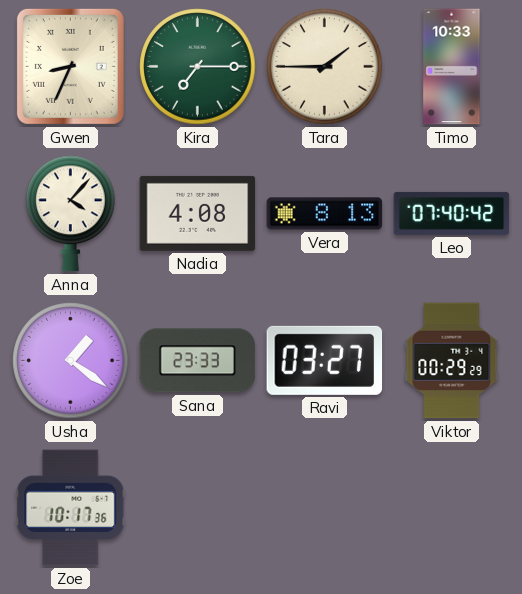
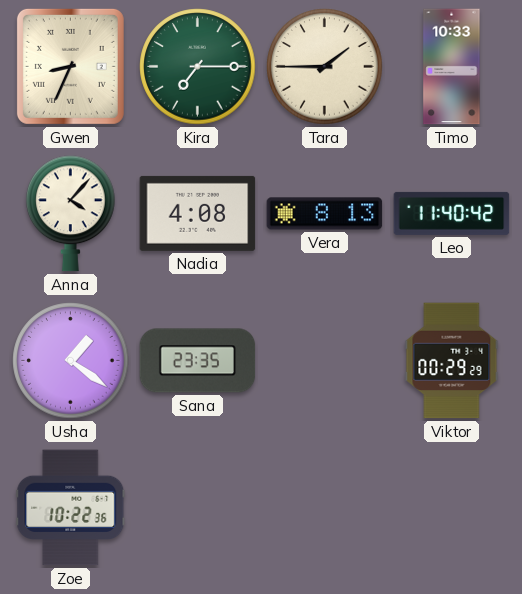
Leo: 07:40 -> 11:40 (452, 213)
Sana: 23:33 -> 23:35 (198, 361)
Ravi: 03:27 -> none (325, 360)
Zoe: 10:17 -> 10:22 (71, 508)
